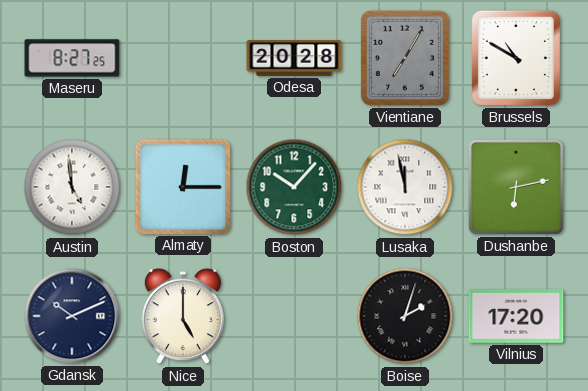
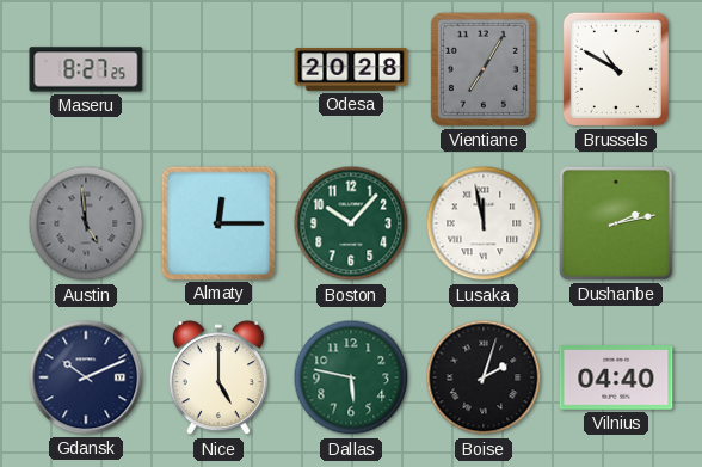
Austin dial: white -> grey (86, 223)
Dushanbe: 6:13 -> 2:13 (616, 223)
Dallas: none -> 5:47 (351, 377)
Vilnius: 17:20 -> 04:40 (616, 377)
